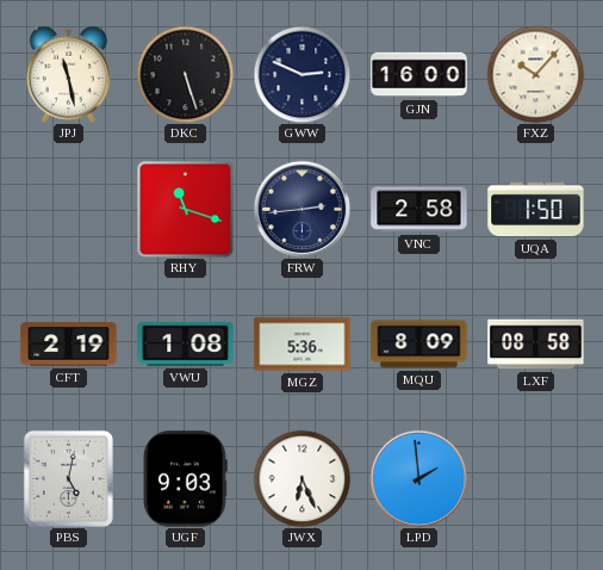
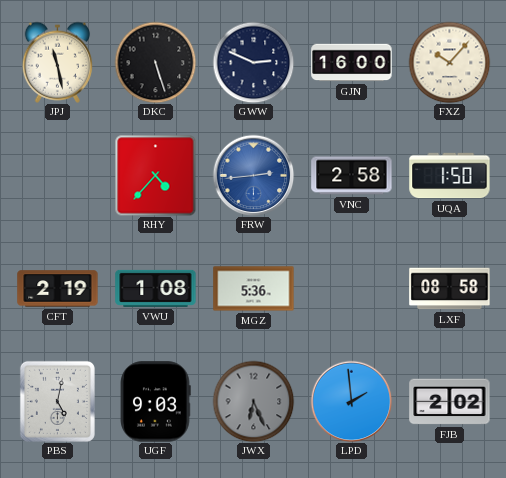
RHY: 11:18 -> 4:37 (155, 175)
FRW dial: navy -> blue (253, 175)
MQU: 8:09 -> none (419, 345)
JWX dial: white -> grey (253, 401)
FJB: none -> 2:02 (450, 402)
